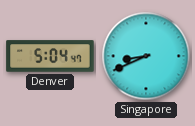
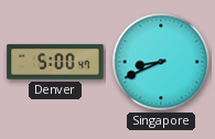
Denver: 5:04 -> 5:00 (55, 62)
